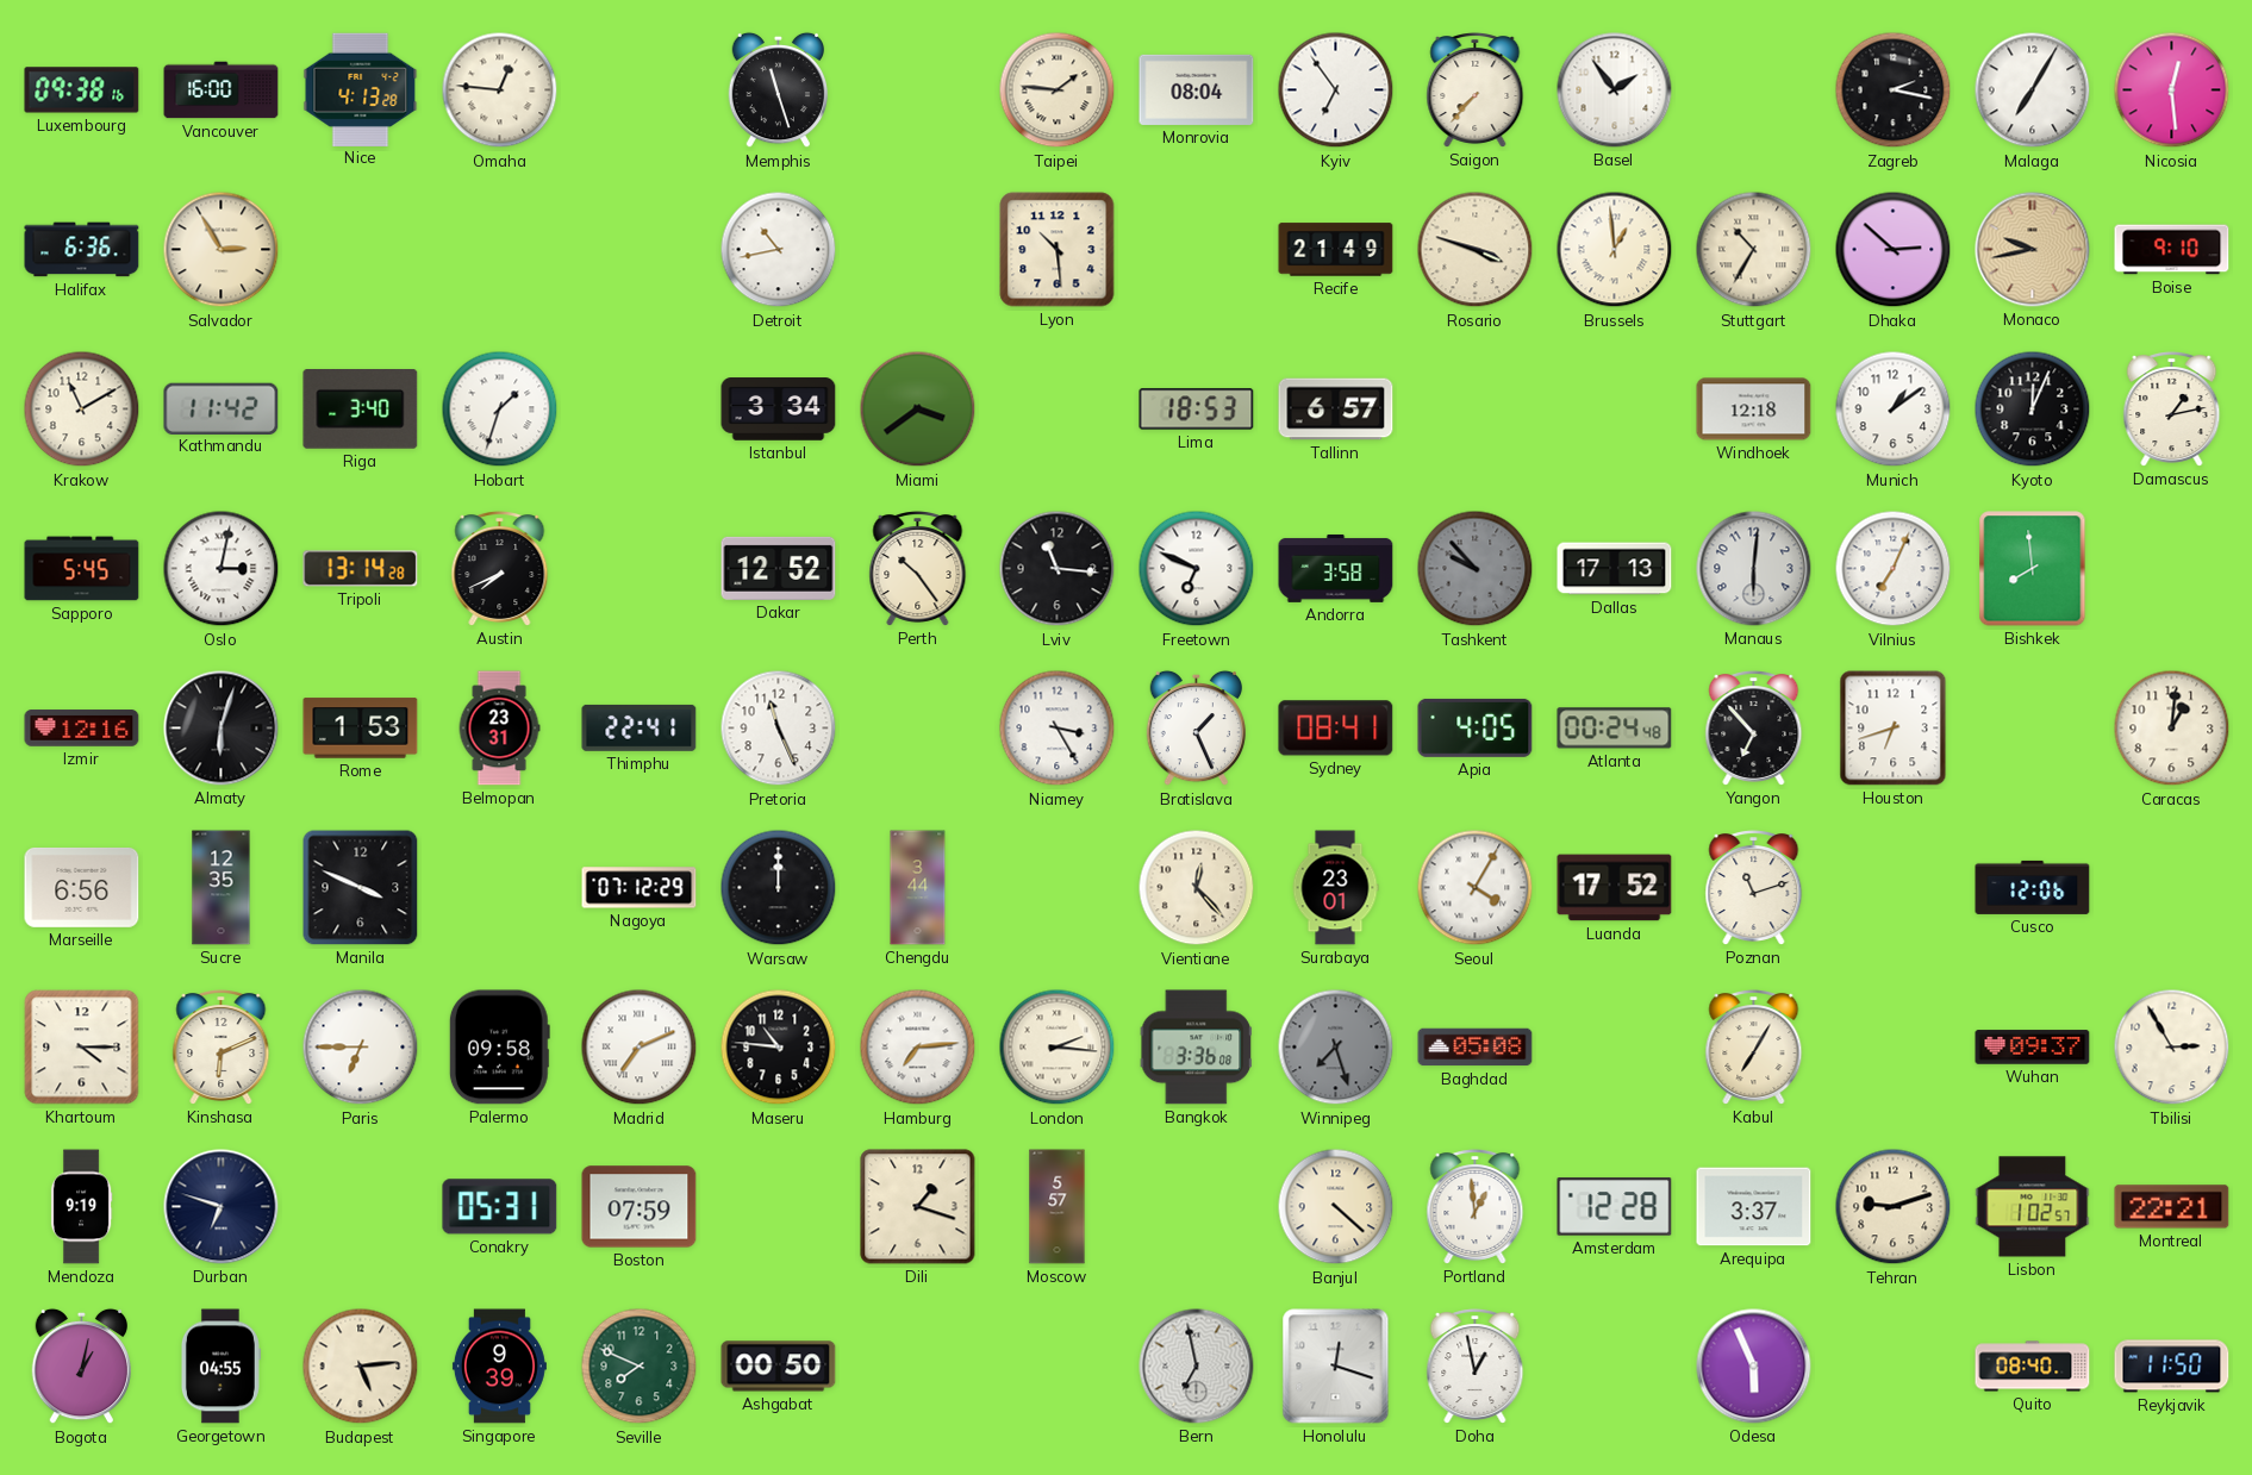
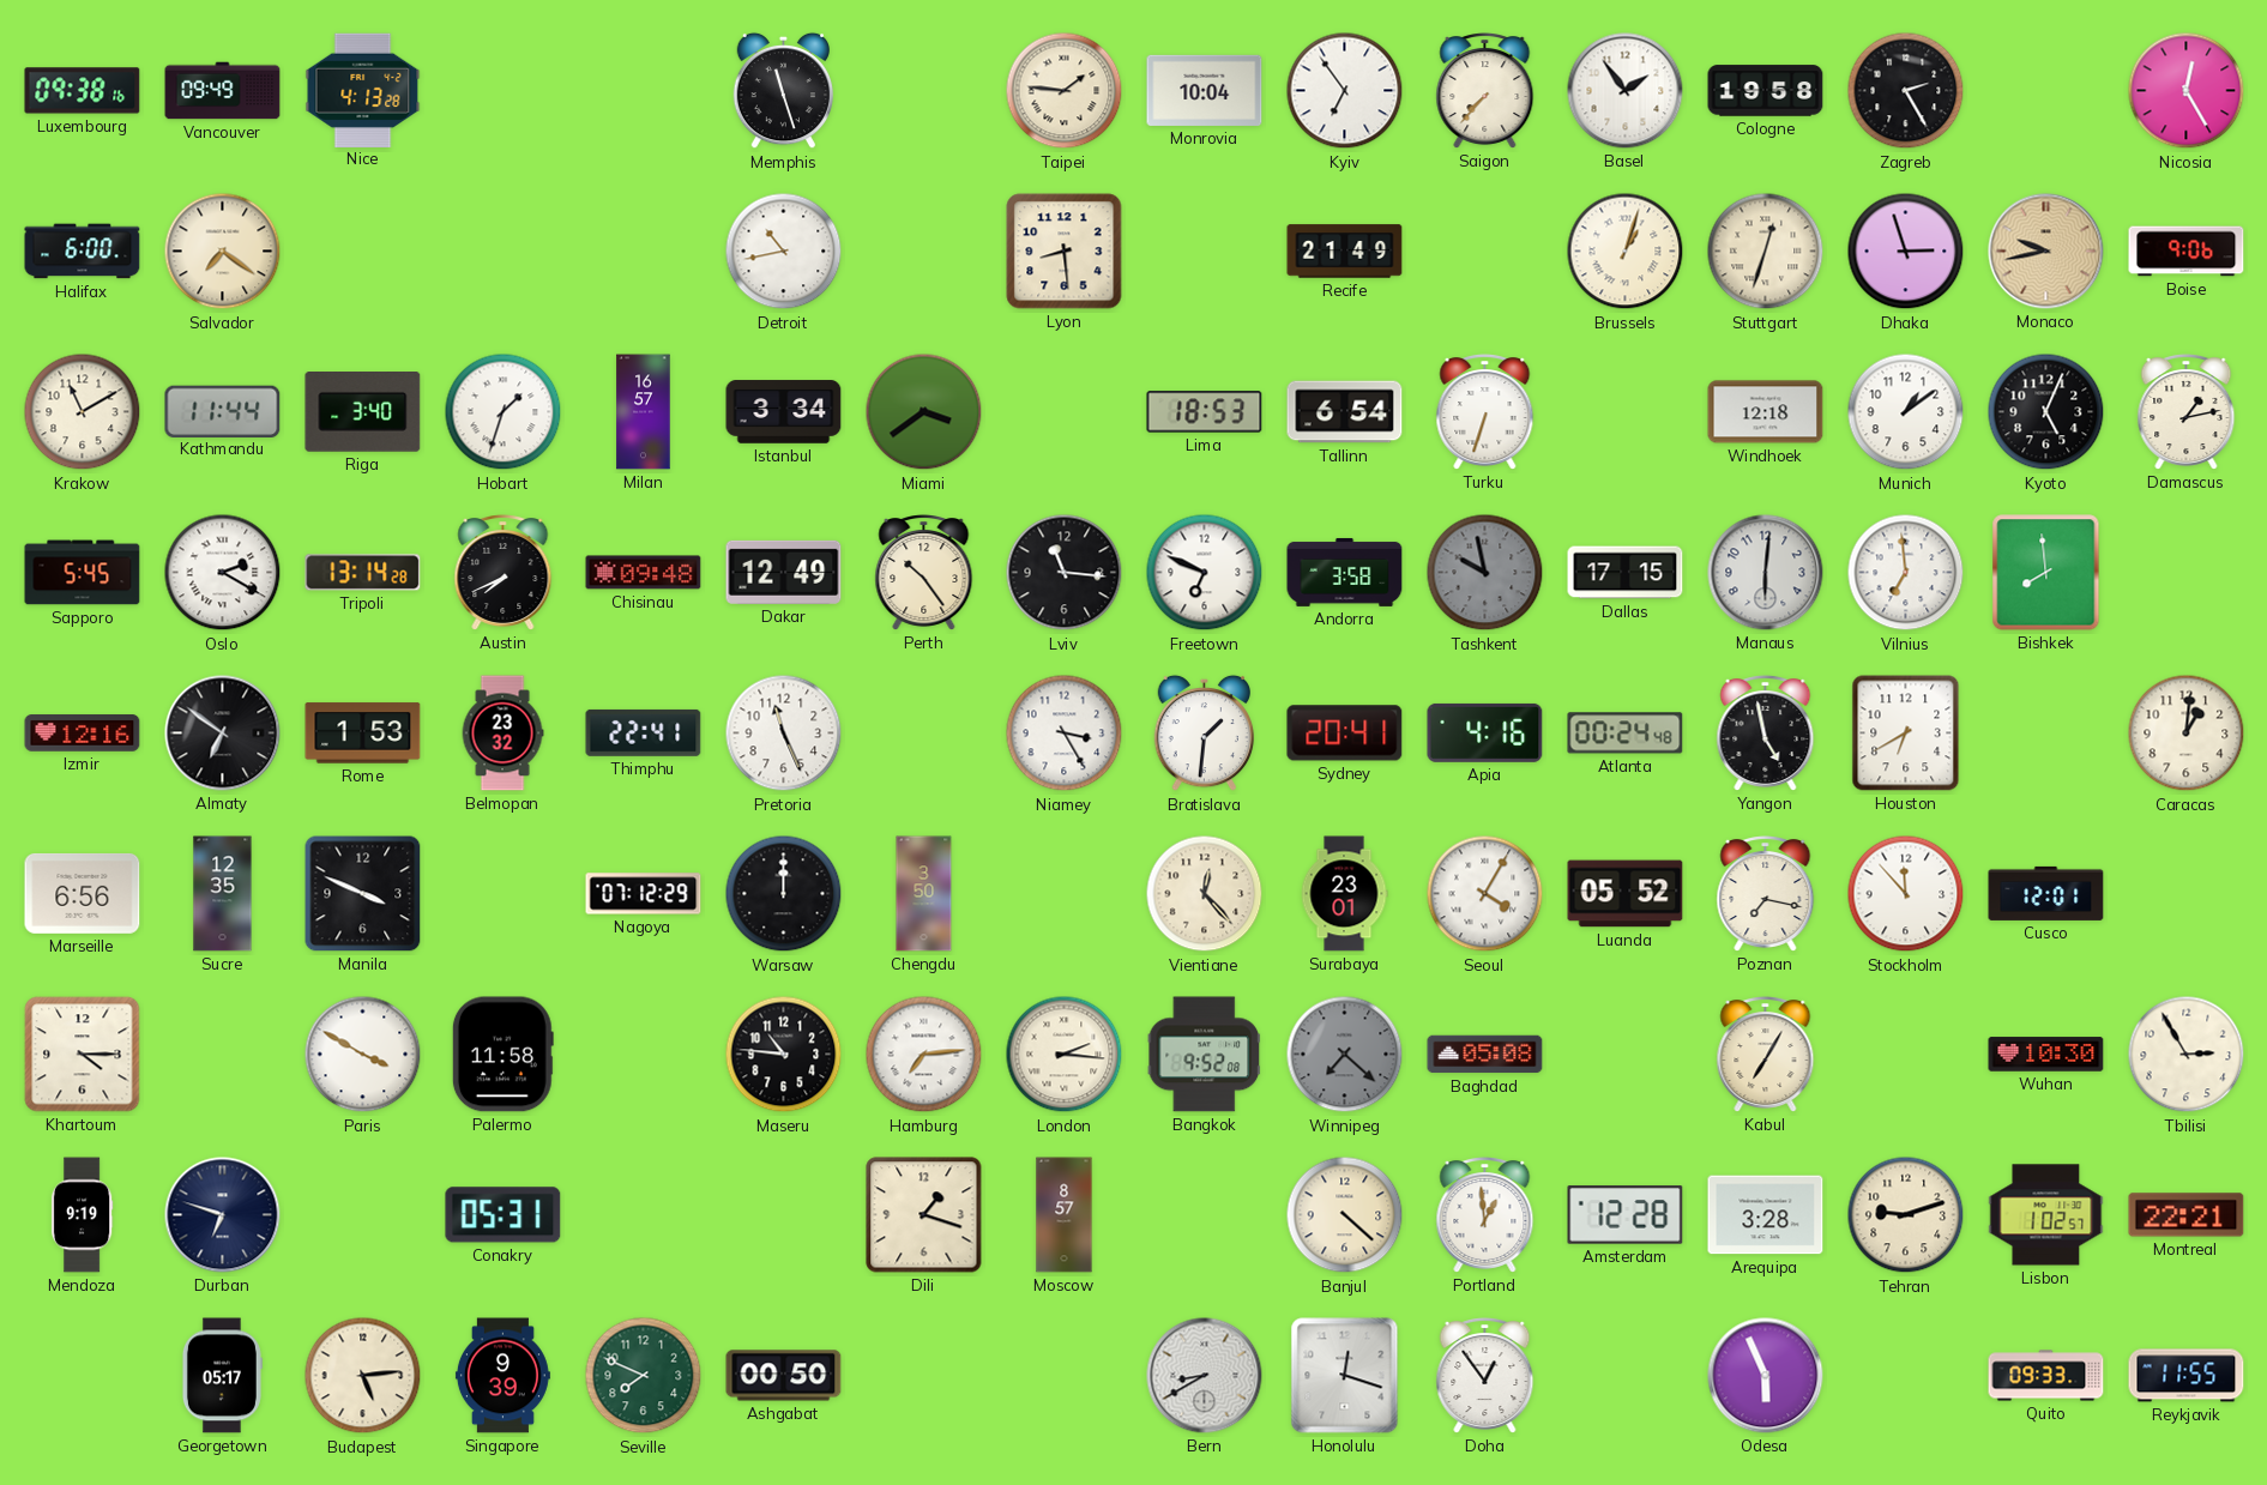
Vancouver: 16:00 -> 09:49 (223, 91)
Omaha: 12:46 -> none (500, 90)
Monrovia: 08:04 -> 10:04 (1205, 90)
Cologne: none -> 19:58 (1766, 91)
Zagreb: 2:17 -> 2:25 (1906, 91)
Malaga: 7:05 -> none (2033, 90)
Nicosia: 12:29 -> 12:25 (2187, 91)
Halifax: 6:36 -> 6:00 (83, 252)
Salvador: 2:55 -> 7:21 (223, 252)
Lyon: 10:29 -> 8:29 (1065, 252)
Rosario: 3:48 -> none (1476, 250)
Brussels: 12:59 -> 1:03 (1626, 252)
Stuttgart: 10:35 -> 12:33 (1766, 252)
Dhaka: 2:52 -> 2:57 (1906, 252)
Boise: 9:10 -> 9:06 (2187, 252)
Kathmandu: 11:42 -> 11:44 (223, 411)
Milan: none -> 16:57 (644, 412)
Tallinn: 6:57 -> 6:54 (1345, 412)
Turku: none -> 6:33 (1485, 412)
Kyoto: 12:04 -> 5:04 (2046, 412)
Oslo: 3:02 -> 2:20 (223, 573)
Chisinau: none -> 09:48 (644, 573)
Dakar: 12:52 -> 12:49 (784, 572)
Tashkent: 9:53 -> 9:58 (1485, 573)
Dallas: 17:13 -> 17:15 (1626, 573)
Vilnius: 7:04 -> 6:59 (1906, 573)
Almaty: 6:03 -> 6:51 (223, 734)
Belmopan: 23:31 -> 23:32 (502, 734)
Bratislava: 1:26 -> 1:31 (1204, 734)
Sydney: 08:41 -> 20:41 (1345, 734)
Apia: 4:05 -> 4:16 (1485, 732)
Yangon: 6:53 -> 4:58 (1766, 734)
Houston: 6:42 -> 6:40 (1906, 734)
Chengdu: 3:44 -> 3:50 (924, 894)
Luanda: 17:52 -> 05:52 (1626, 894)
Poznan: 11:12 -> 7:17 (1766, 894)
Stockholm: none -> 11:53 (1906, 894)
Cusco: 12:06 -> 12:01 (2046, 893)
Kinshasa: 6:11 -> none (222, 1048)
Paris: 6:45 -> 3:50 (363, 1055)
Palermo: 09:58 -> 11:58 (502, 1055)
Madrid: 7:11 -> none (640, 1048)
Bangkok: 3:36 -> 9:52 (1204, 1055)
Winnipeg: 7:27 -> 7:22 (1345, 1055)
Wuhan: 09:37 -> 10:30 (2046, 1055)
Boston: 07:59 -> none (640, 1207)
Moscow: 5:57 -> 8:57 (1065, 1215)
Arequipa: 3:37 -> 3:28 (1766, 1215)
Bogota: 1:02 -> none (81, 1367)
Georgetown: 04:55 -> 05:17 (222, 1376)
Bern: 6:58 -> 8:40 (1205, 1376)
Doha: 12:58 -> 12:54 (1485, 1376)
Quito: 08:40 -> 09:33 (2046, 1376)
Reykjavik: 11:50 -> 11:55 (2187, 1376)
